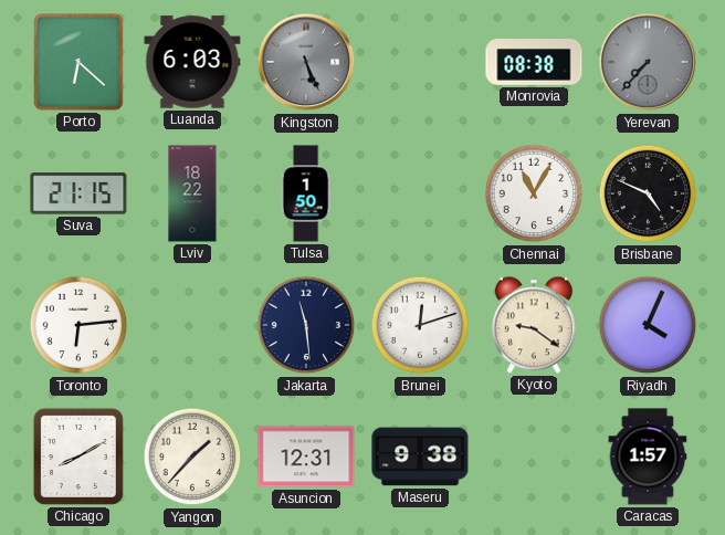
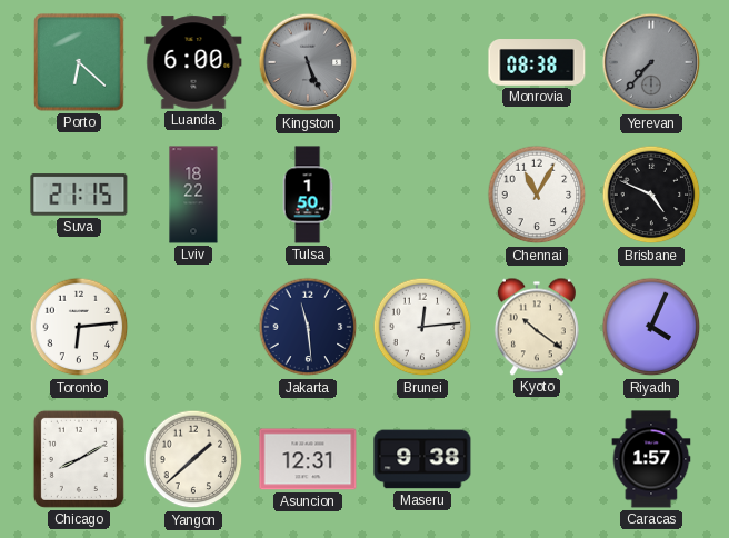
Luanda: 6:03 -> 6:00 (193, 62)
Brunei: 12:12 -> 12:14 (422, 327)
Kyoto: 9:21 -> 10:21 (537, 327)
Yangon: 1:37 -> 1:38 (193, 459)
